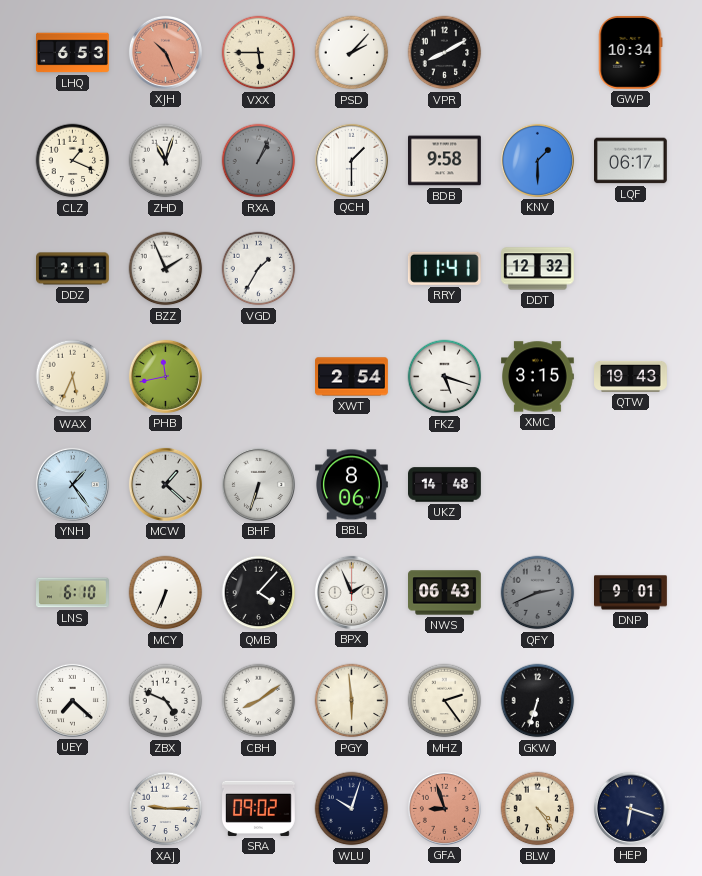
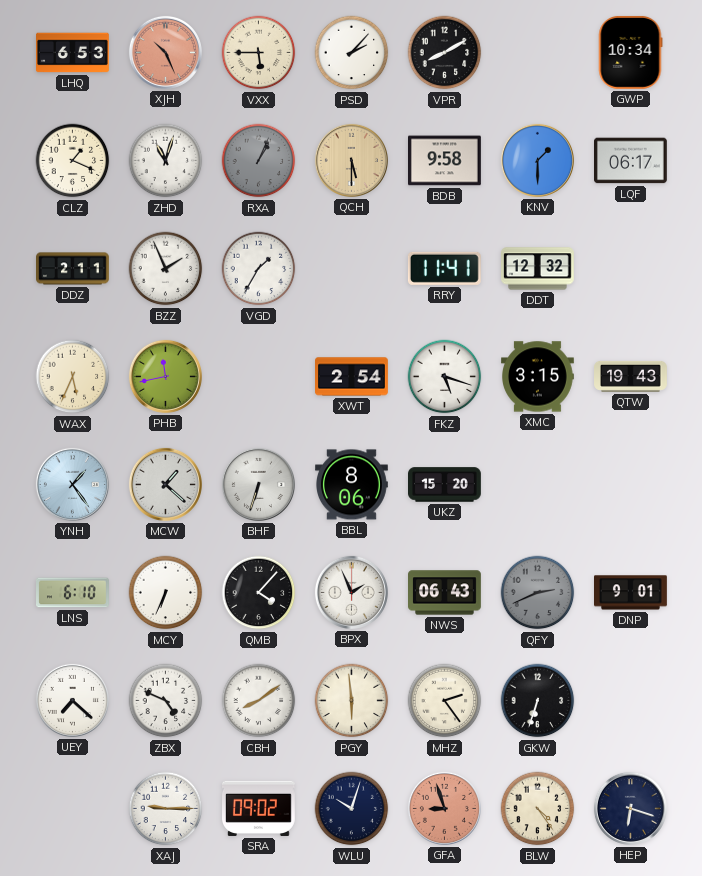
QCH: 1:30 -> 5:30 (351, 160)
QCH dial: white -> champagne (351, 160)
UKZ: 14:48 -> 15:20 (445, 485)
